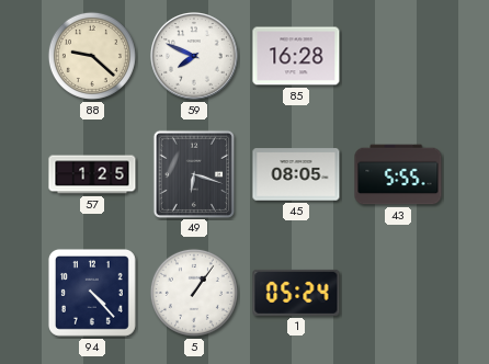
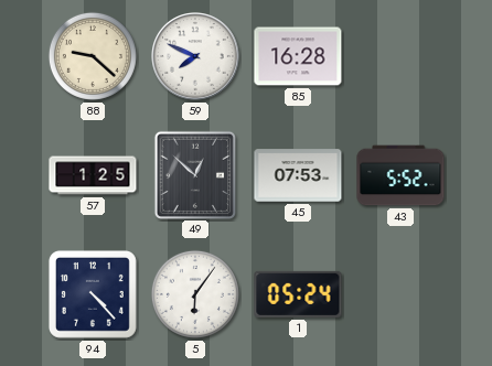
49: 6:18 -> 12:52 (194, 174)
45: 08:05 -> 07:53 (298, 175)
43: 5:55 -> 5:52 (400, 175)
5: 1:06 -> 6:06 (195, 294)
